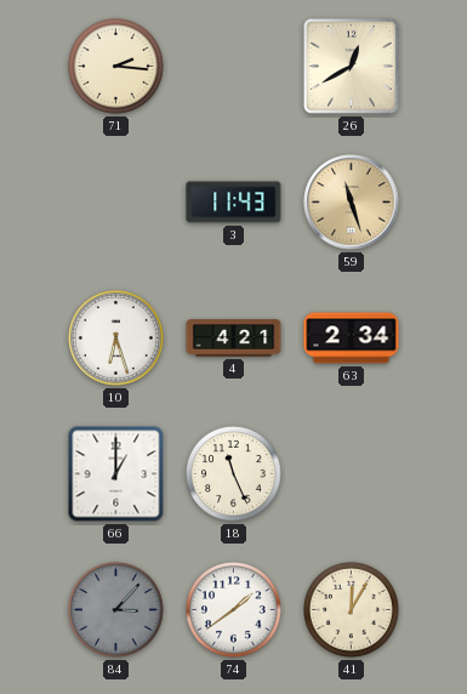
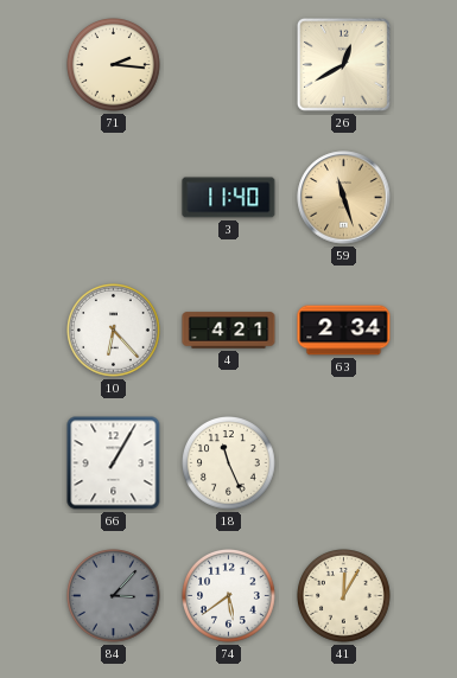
3: 11:43 -> 11:40 (229, 198)
10: 6:27 -> 6:23 (114, 331)
66: 1:00 -> 1:05 (114, 463)
74: 1:39 -> 5:39 (229, 596)
